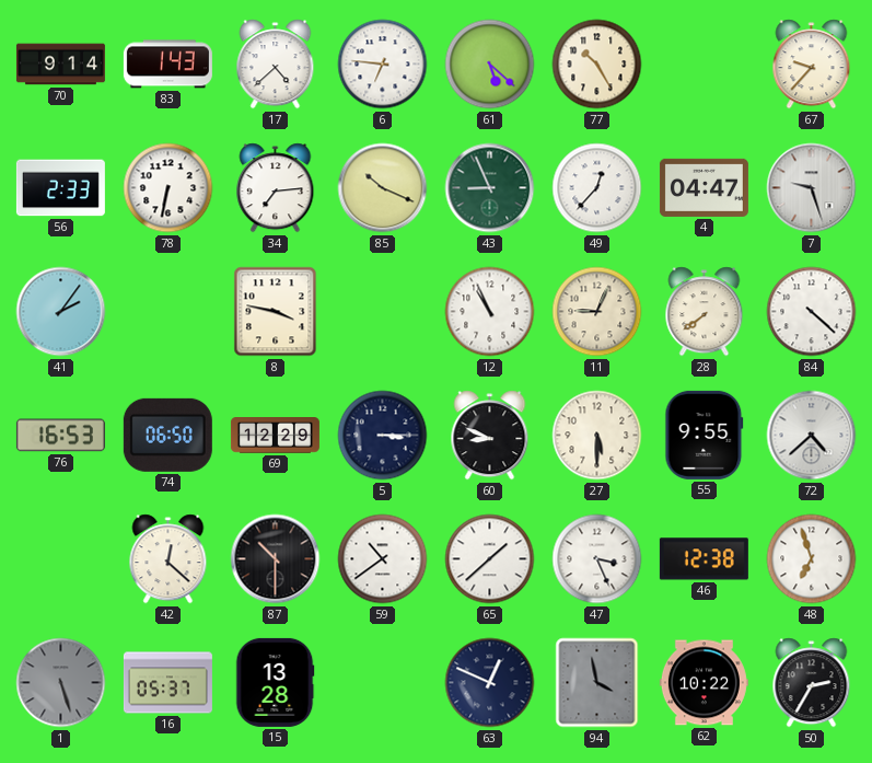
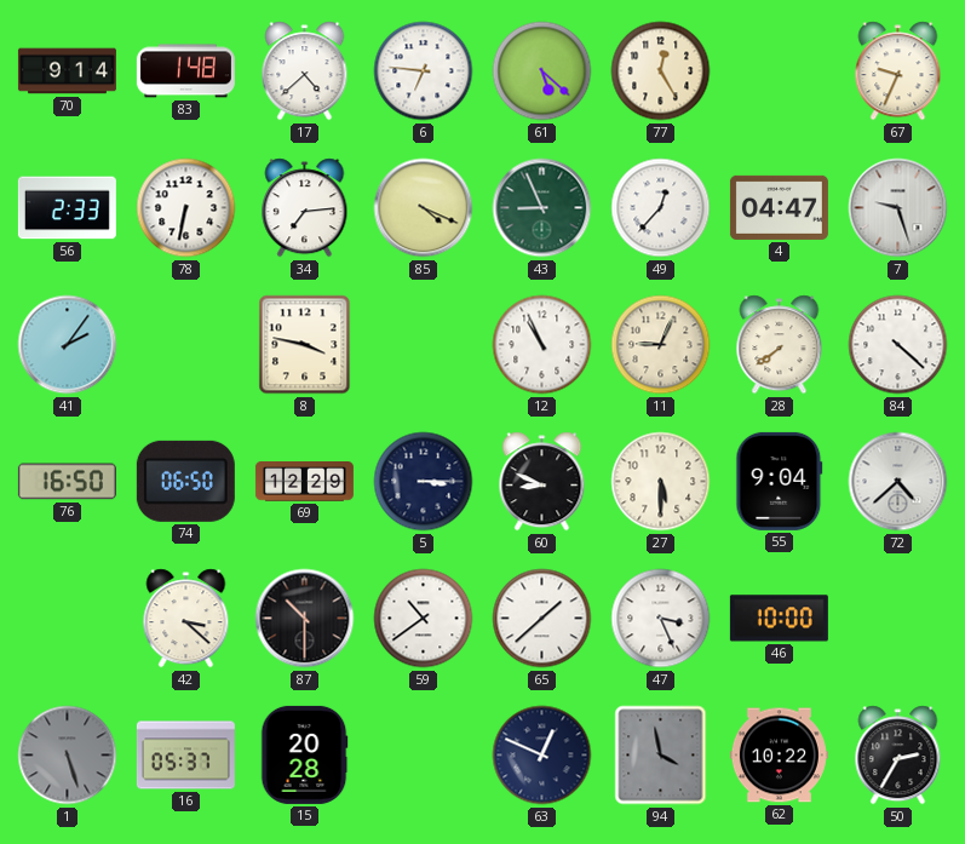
83: 1:43 -> 1:48 (185, 71)
77: 10:25 -> 12:25 (661, 71)
67: 9:37 -> 9:34 (898, 71)
85: 10:19 -> 4:19 (424, 208)
76: 16:53 -> 16:50 (67, 482)
55: 9:55 -> 9:04 (780, 481)
42: 12:22 -> 3:22 (186, 619)
46: 12:38 -> 10:00 (779, 619)
48: 6:57 -> none (812, 559)
15: 13:28 -> 20:28 (304, 754)
